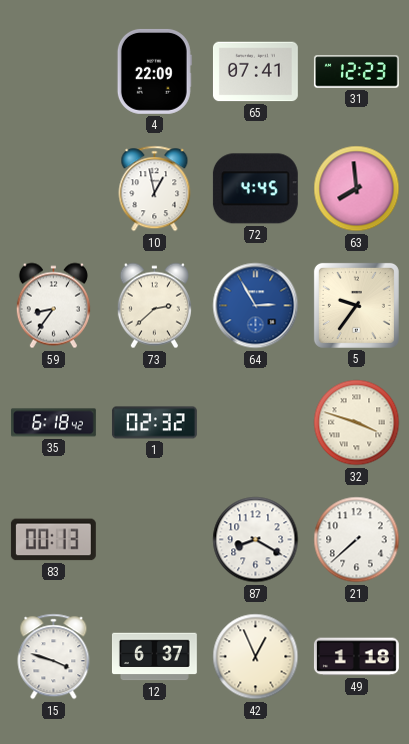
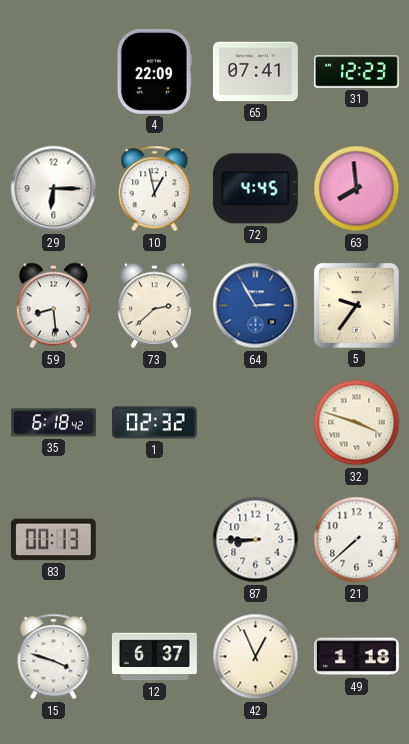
29: none -> 6:15 (54, 189)
59: 8:36 -> 8:29 (53, 306)
87: 8:20 -> 8:45 (256, 540)
